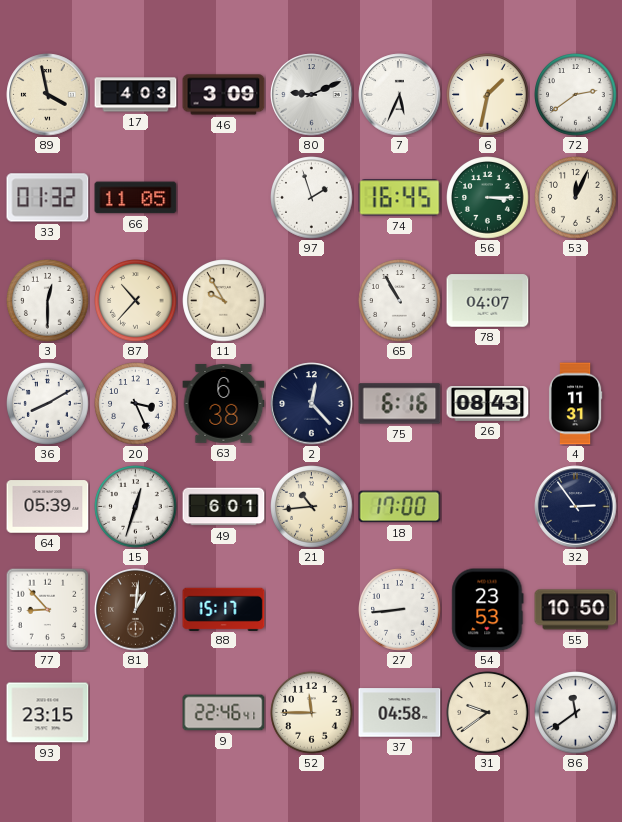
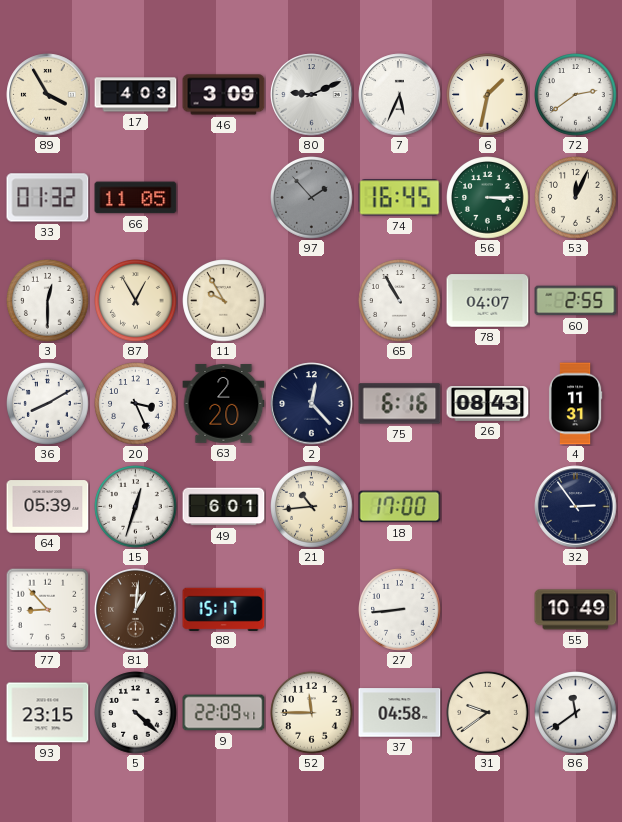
89: 3:58 -> 3:55 (48, 95)
97: 1:57 -> 1:53 (312, 198)
97 dial: white -> grey (312, 198)
87: 10:37 -> 12:55 (136, 301)
60: none -> 2:55 (576, 301)
63: 6:38 -> 2:20 (224, 404)
54: 23:53 -> none (488, 610)
55: 10:50 -> 10:49 (576, 610)
5: none -> 4:22 (136, 713)
9: 22:46 -> 22:09 (224, 713)
